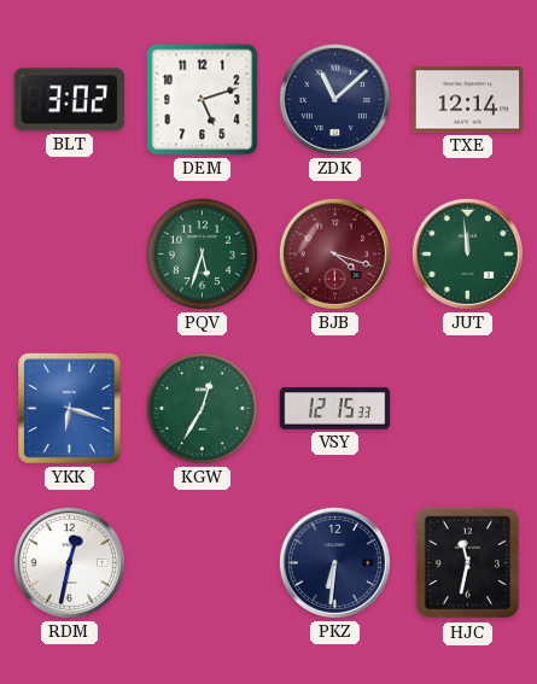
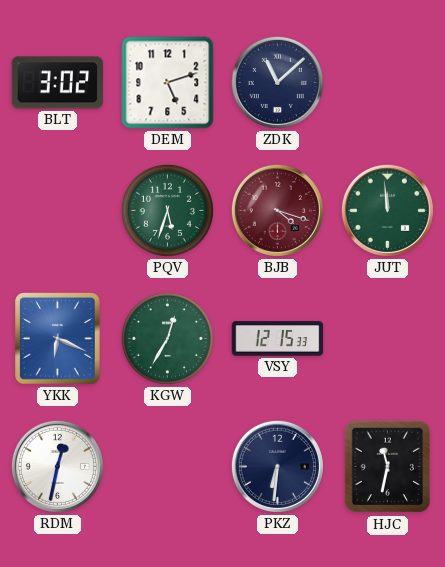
TXE: 12:14 -> none (468, 100)
YKK: 6:18 -> 6:19 (58, 339)
